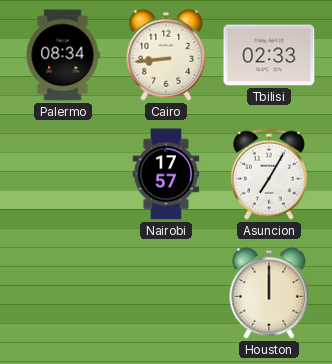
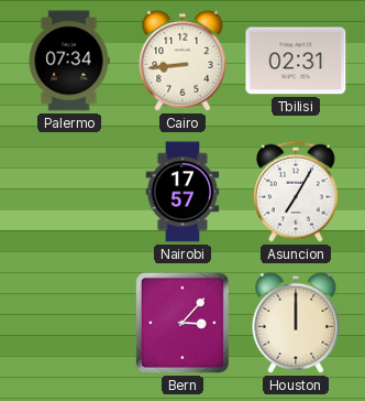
Palermo: 08:34 -> 07:34 (69, 61)
Tbilisi: 02:33 -> 02:31 (296, 61)
Bern: none -> 3:07 (182, 323)
